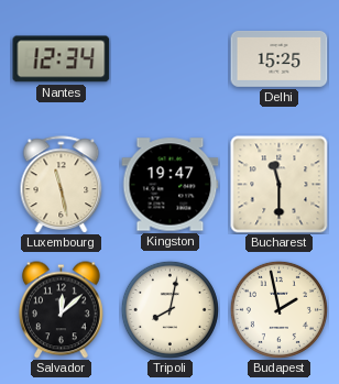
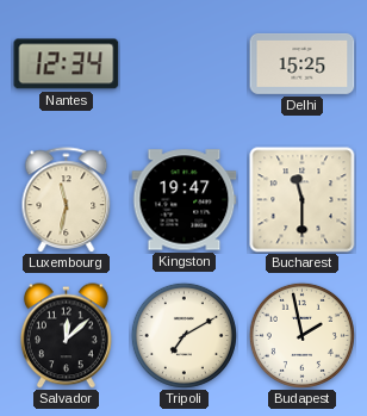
Luxembourg: 11:28 -> 11:32 (67, 200)
Tripoli: 8:02 -> 7:10 (183, 335)
